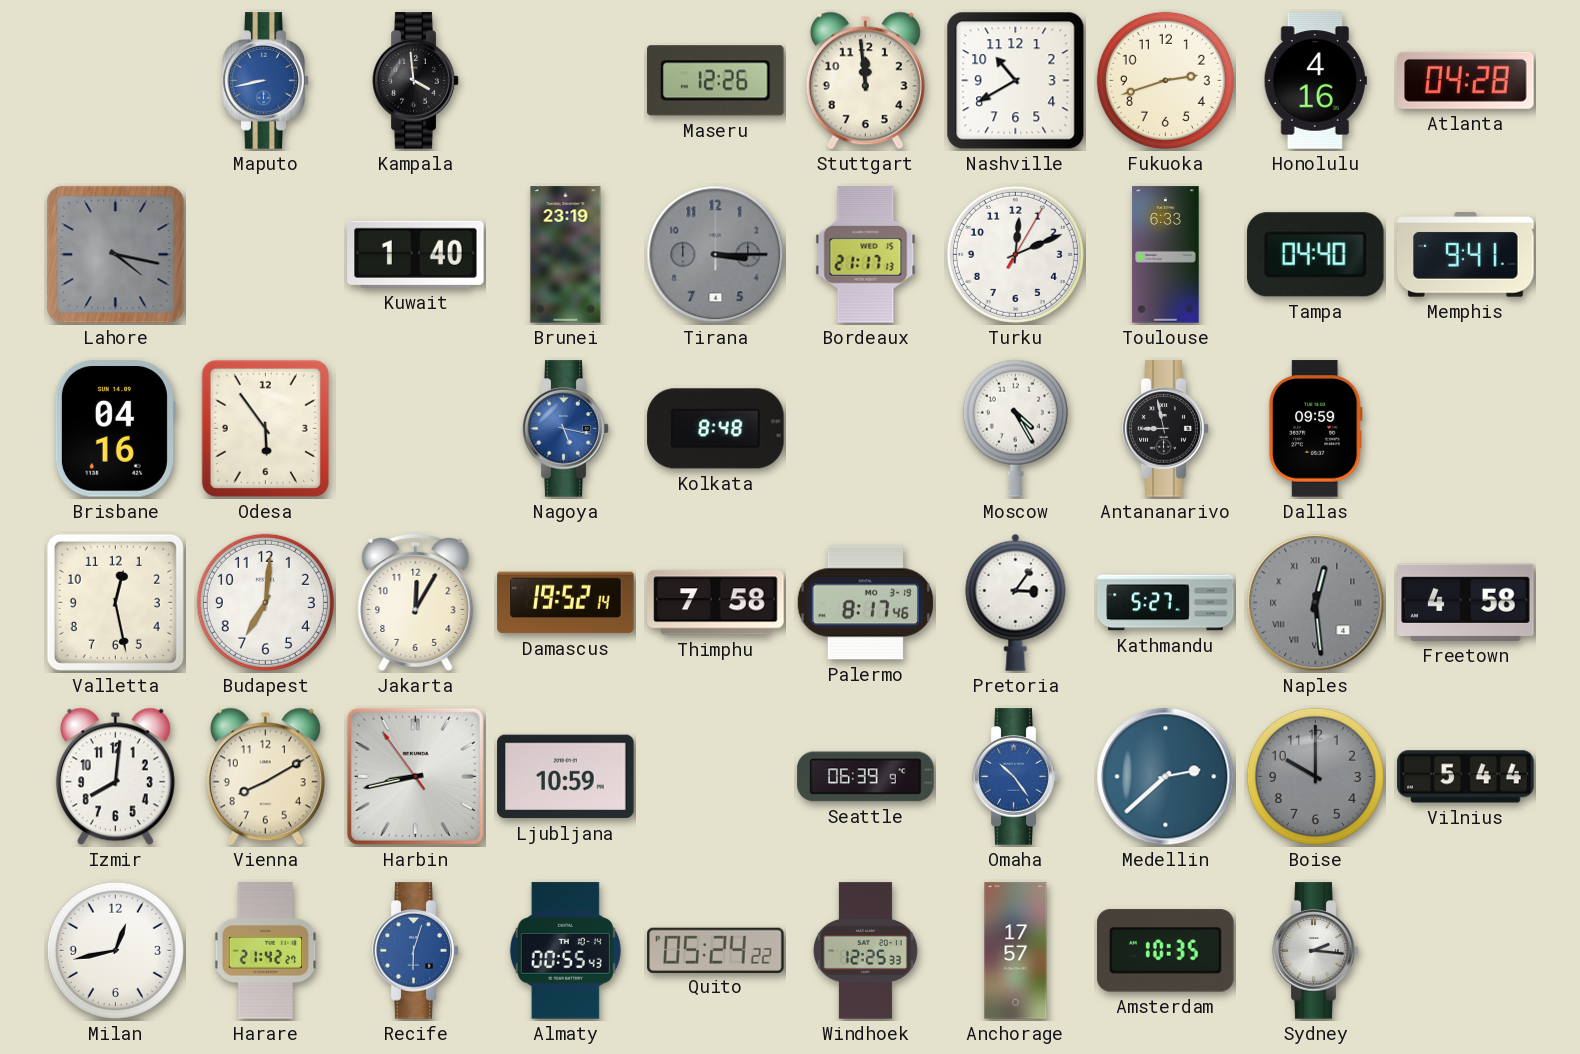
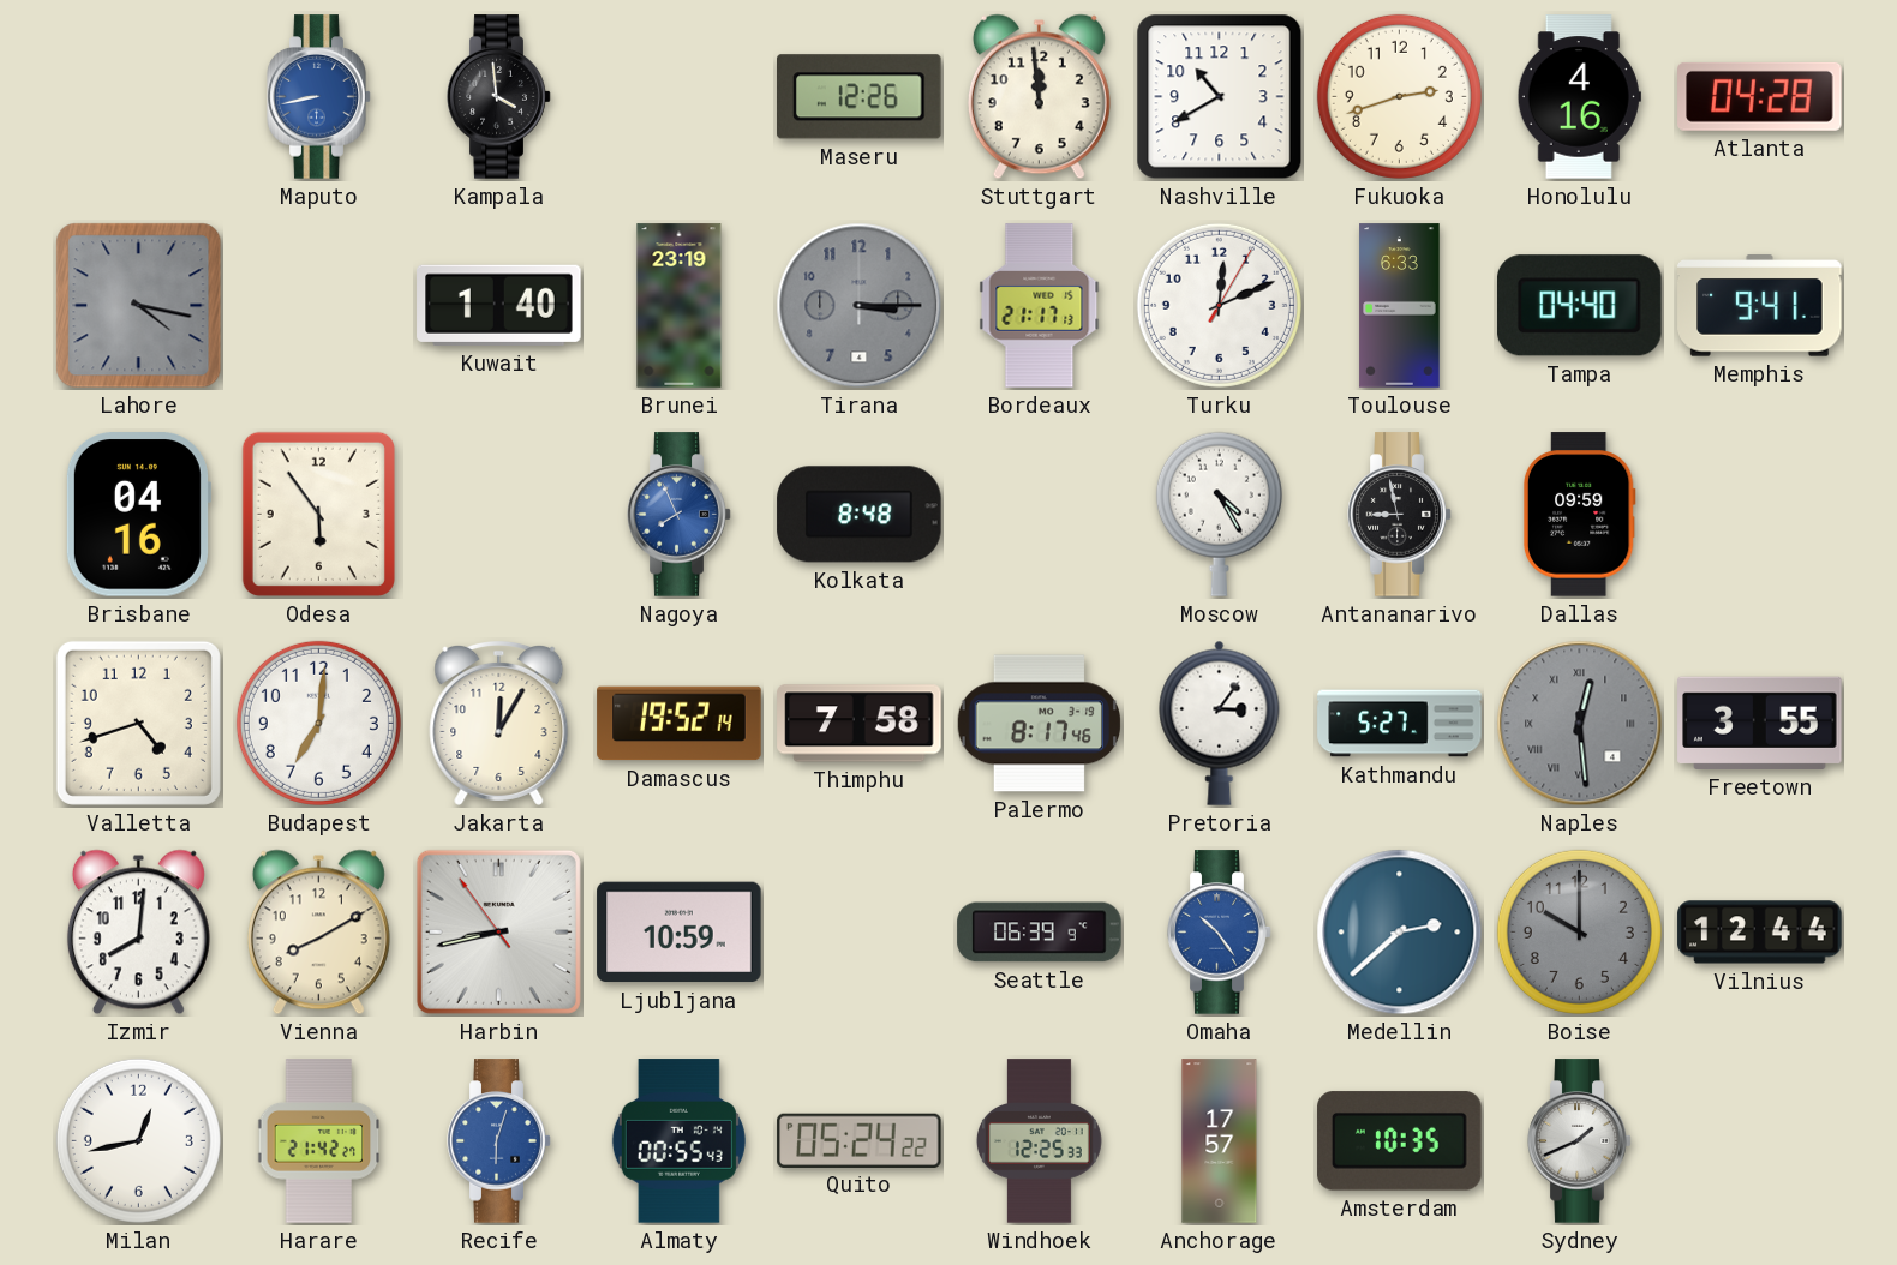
Nagoya: 5:17 -> 7:56 (680, 515)
Valletta: 12:28 -> 4:42 (138, 723)
Freetown: 4:58 -> 3:55 (1760, 723)
Vilnius: 5:44 -> 12:44 (1760, 933)
Sydney: 2:16 -> 1:41 (1580, 1141)
